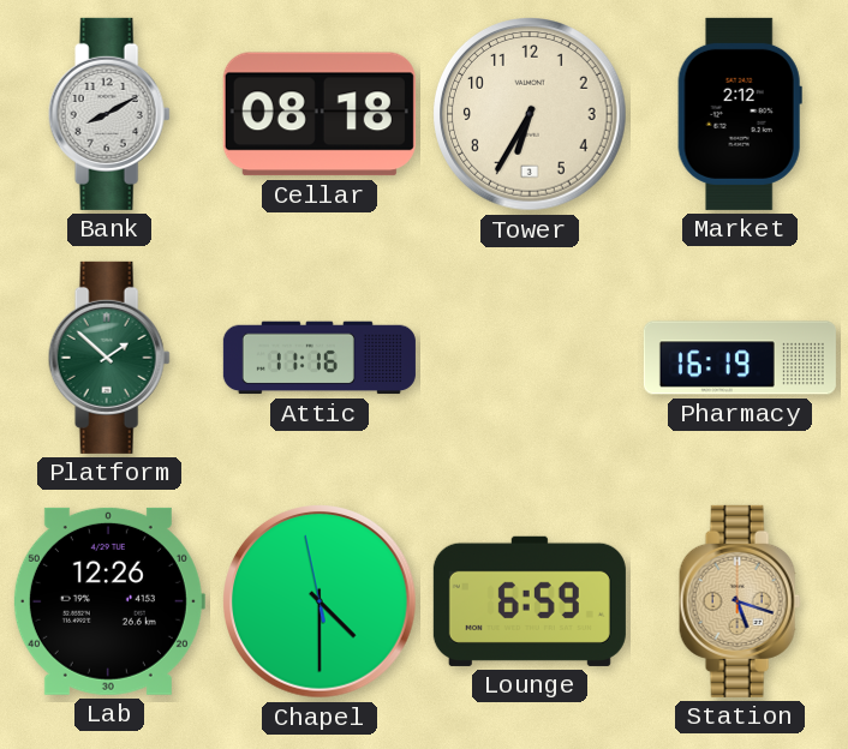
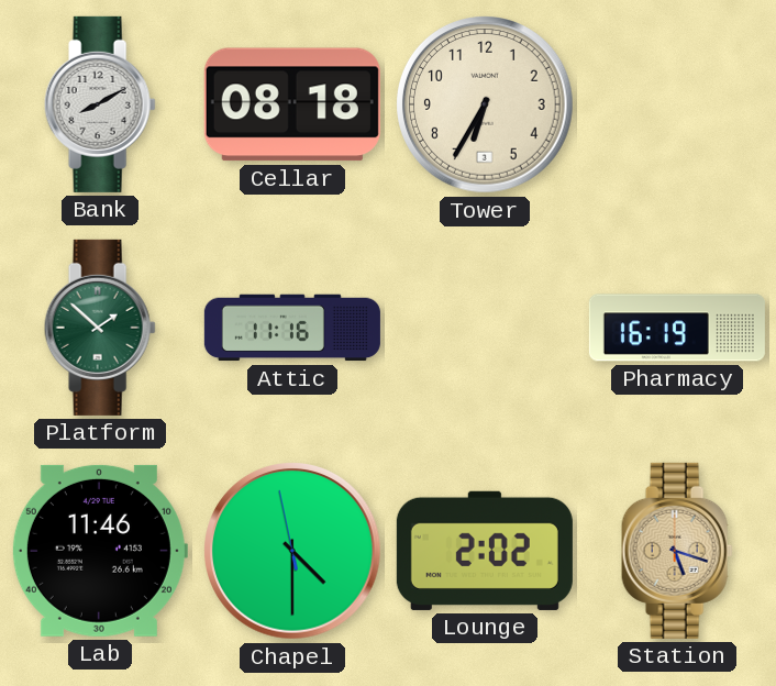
Market: 2:12 -> none (740, 114)
Lab: 12:26 -> 11:46 (99, 551)
Lounge: 6:59 -> 2:02 (485, 551)
